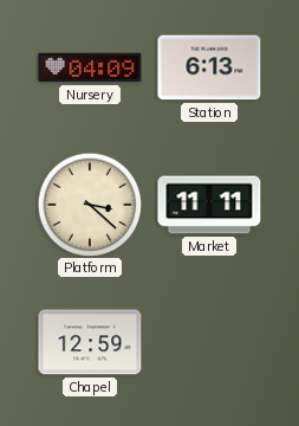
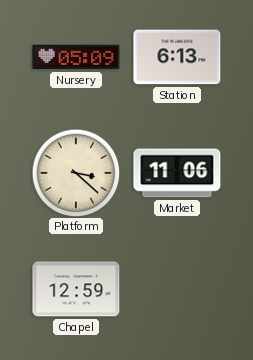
Nursery: 04:09 -> 05:09 (76, 57)
Market: 11:11 -> 11:06 (177, 173)
